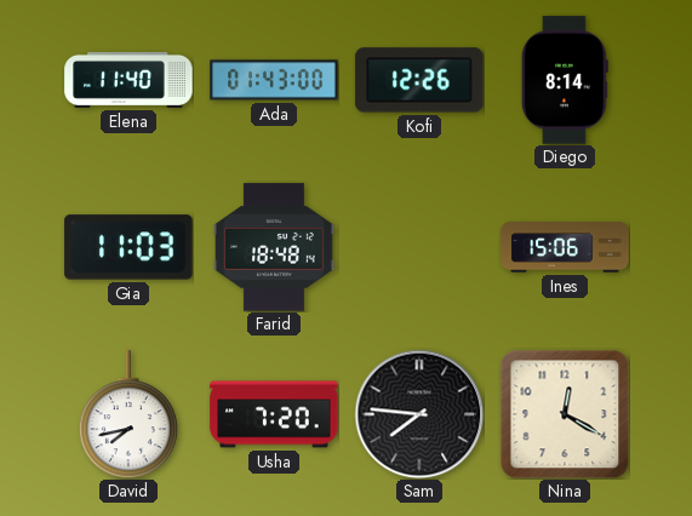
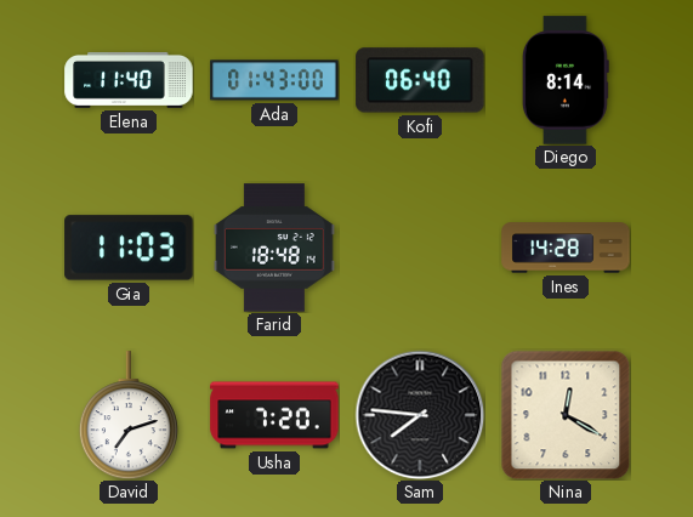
Kofi: 12:26 -> 06:40 (420, 80)
Ines: 15:06 -> 14:28 (566, 248)
David: 7:43 -> 7:12 (129, 415)
